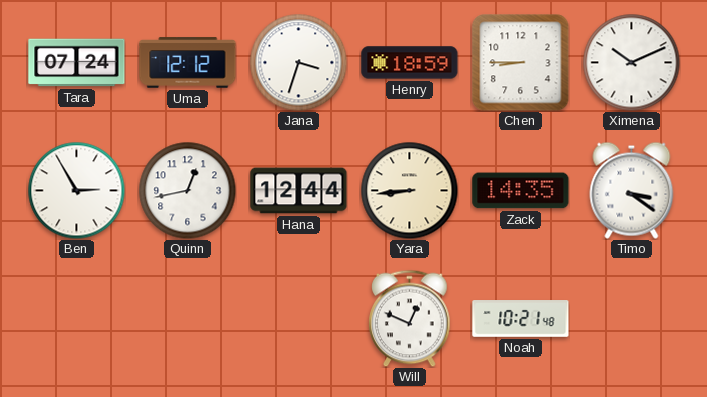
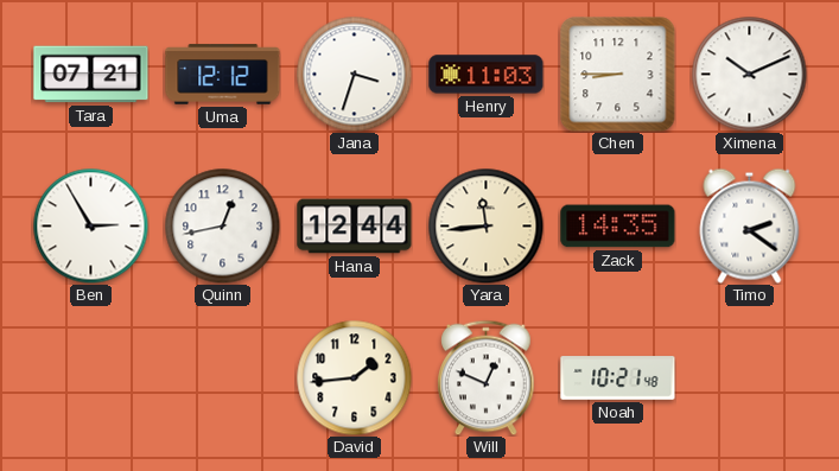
Tara: 07:24 -> 07:21 (91, 75)
Henry: 18:59 -> 11:03 (487, 75)
Yara: 8:44 -> 11:44 (485, 225)
Timo: 3:21 -> 2:21 (750, 225)
David: none -> 1:44 (354, 377)
